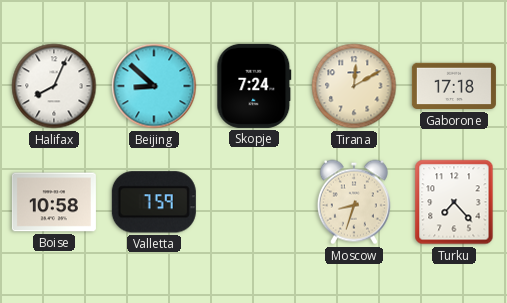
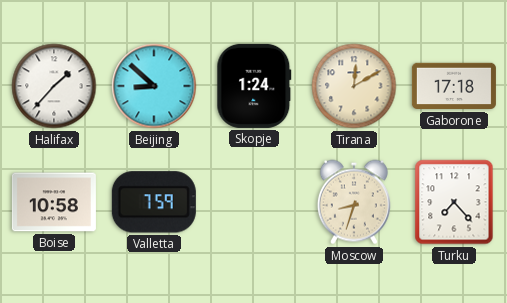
Halifax: 8:04 -> 1:37 (54, 86)
Skopje: 7:24 -> 1:24 (254, 86)
